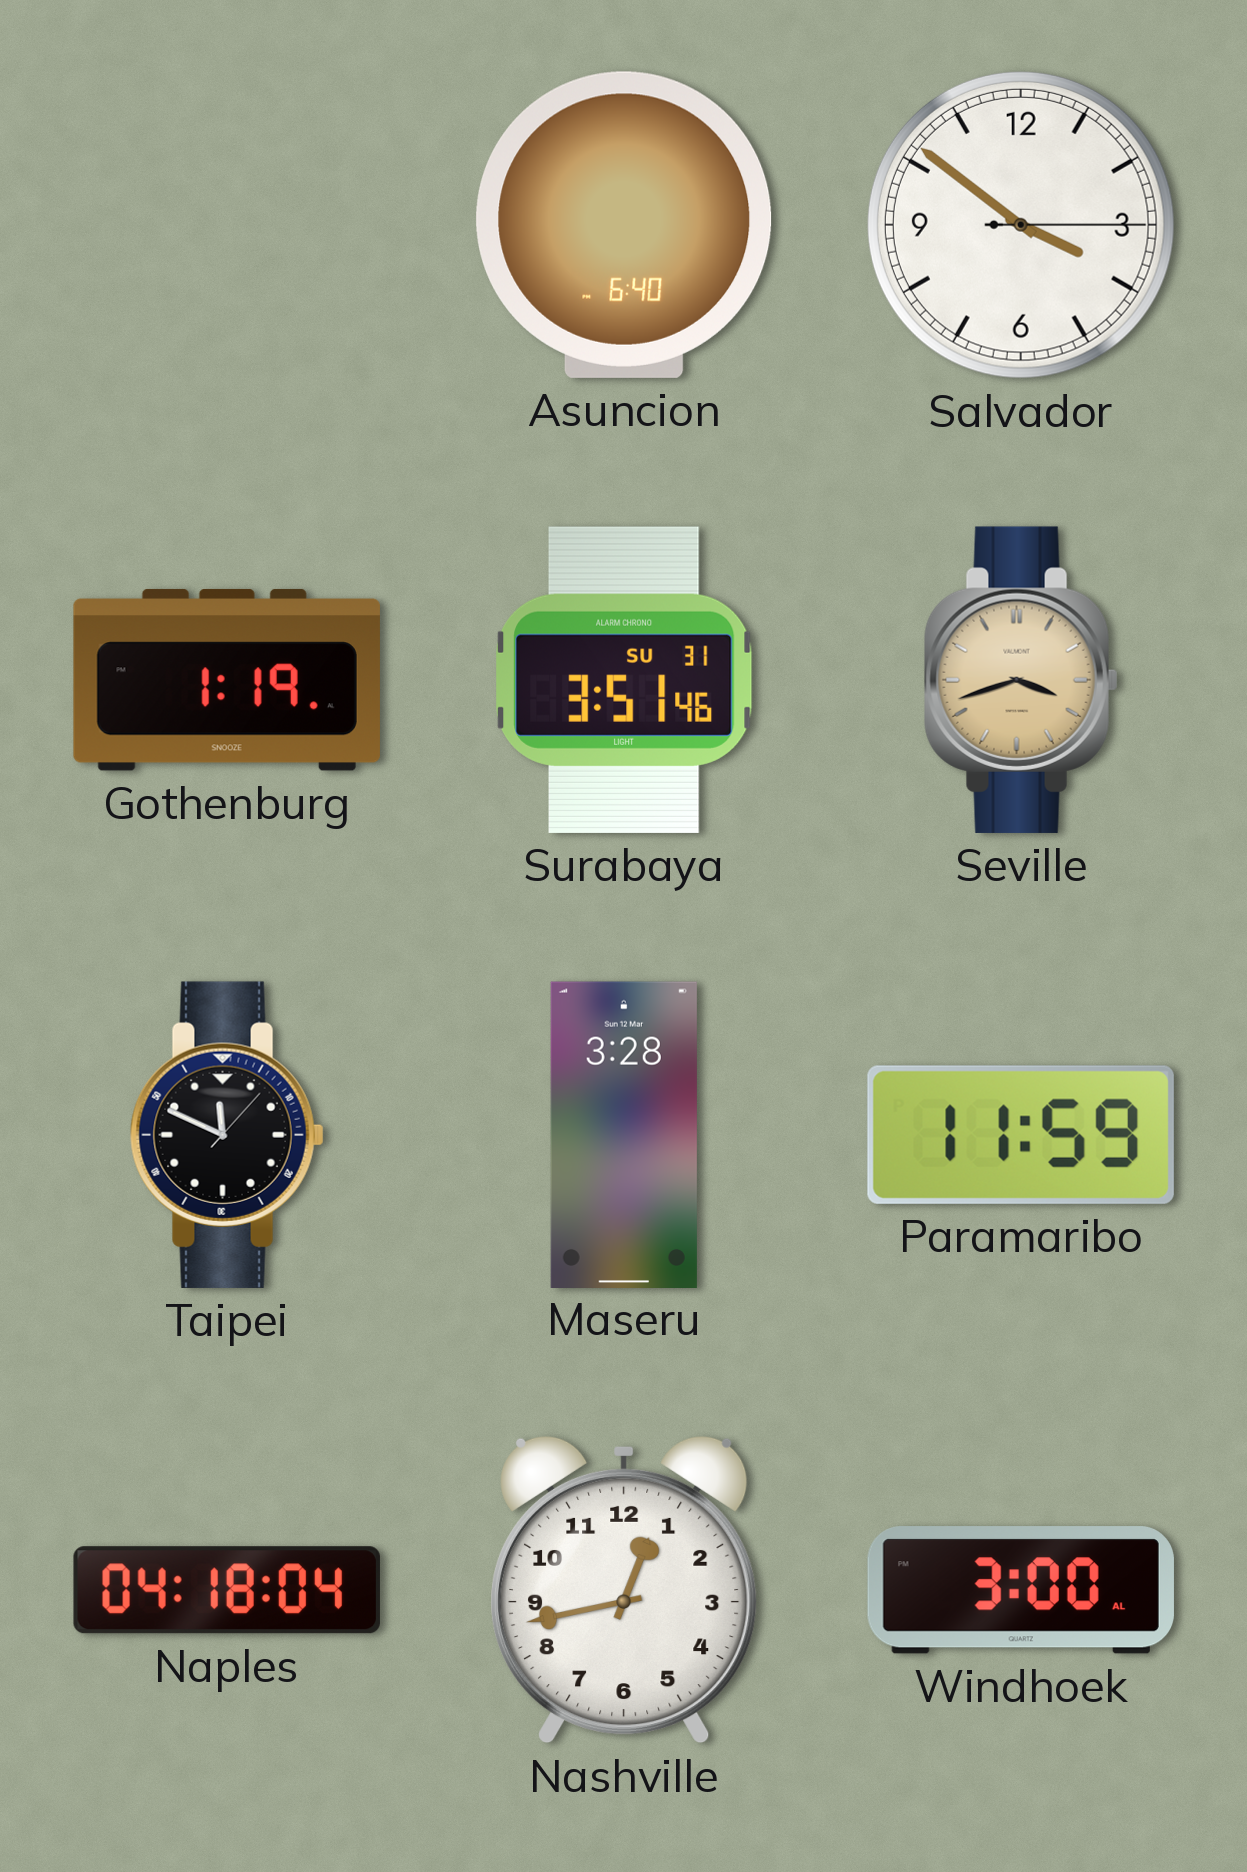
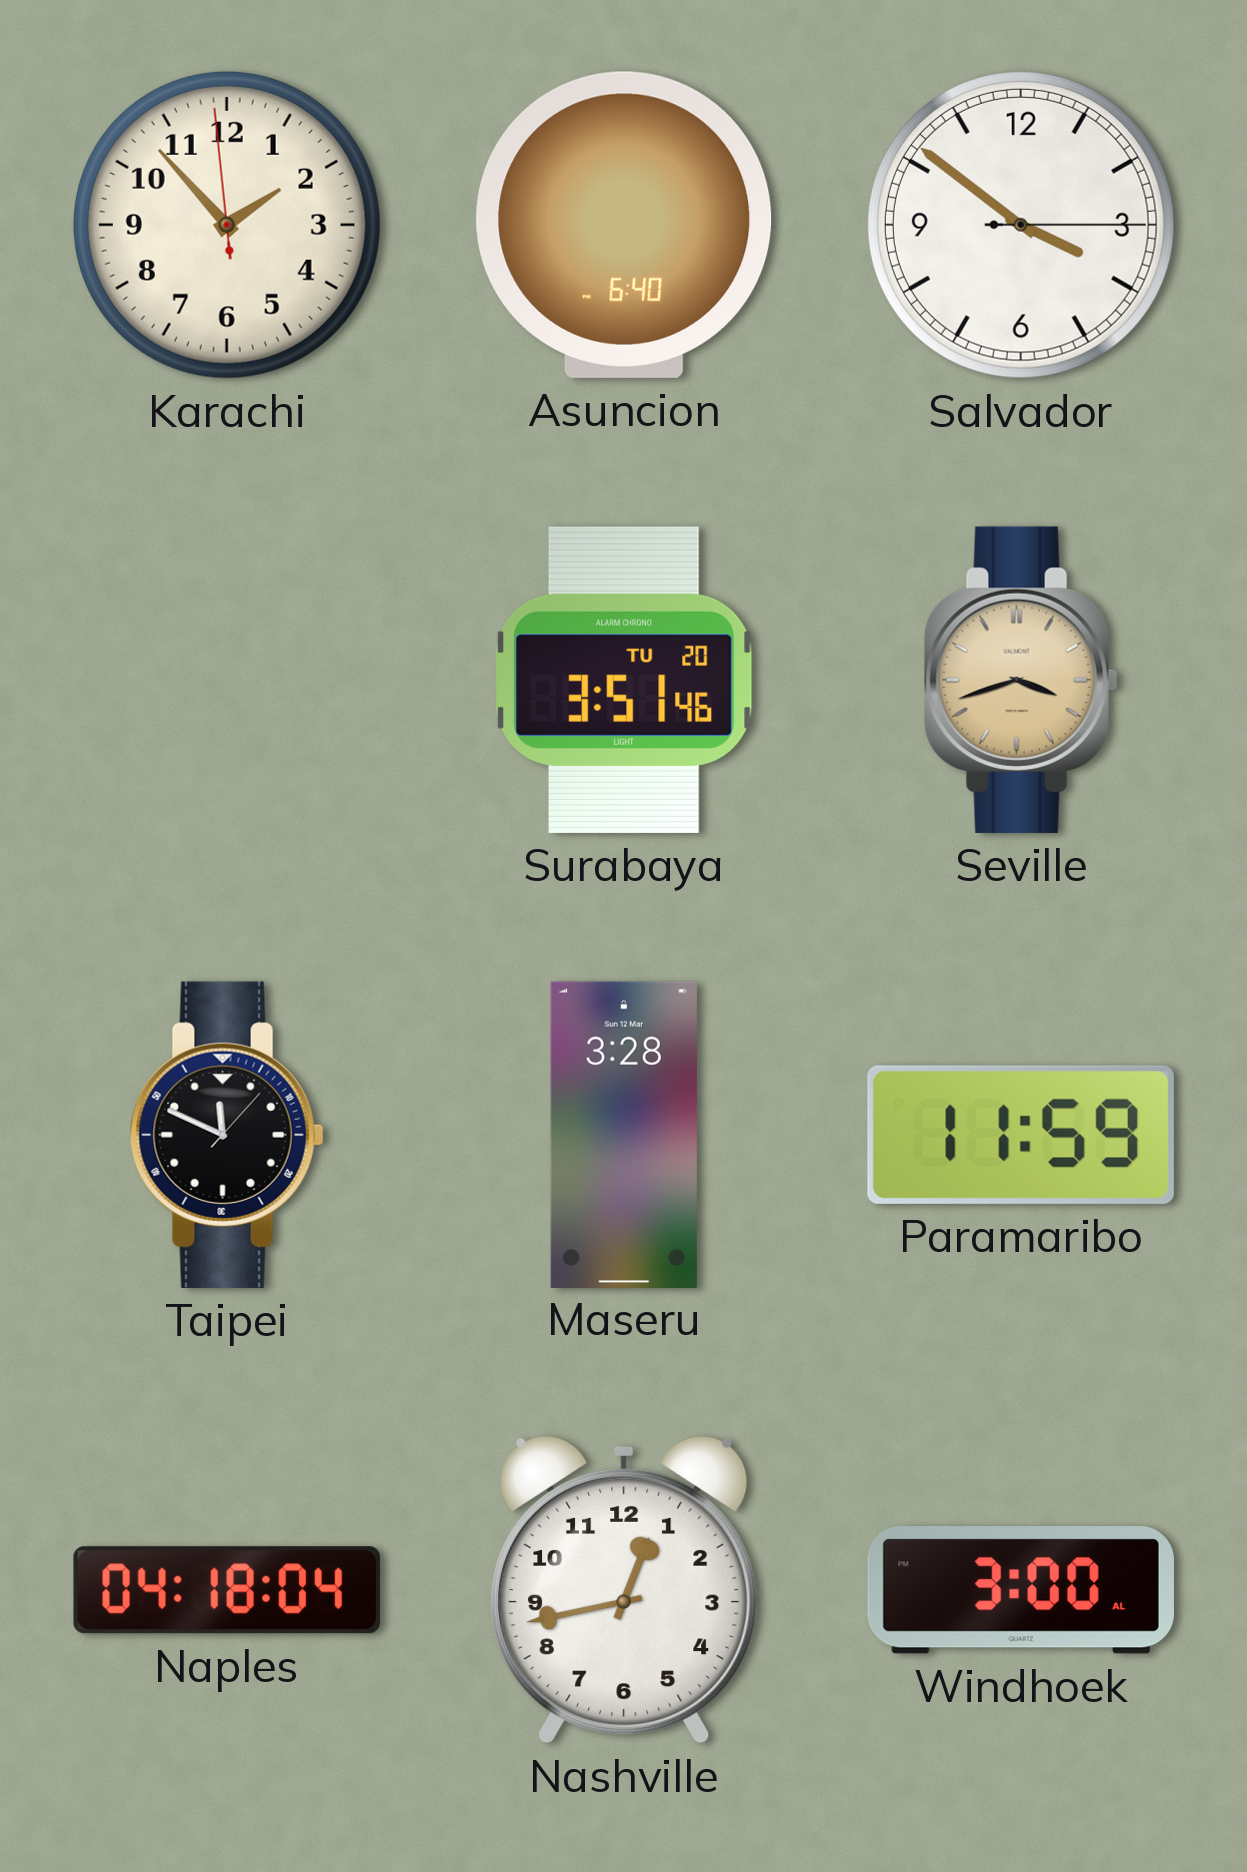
Karachi: none -> 1:52 (227, 225)
Gothenburg: 1:19 -> none (227, 680)
Surabaya date: SU 31 -> TU 20 (624, 680)
